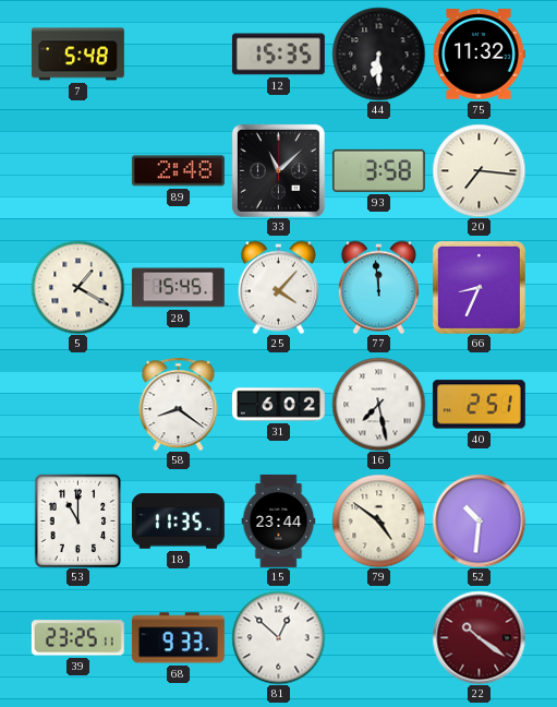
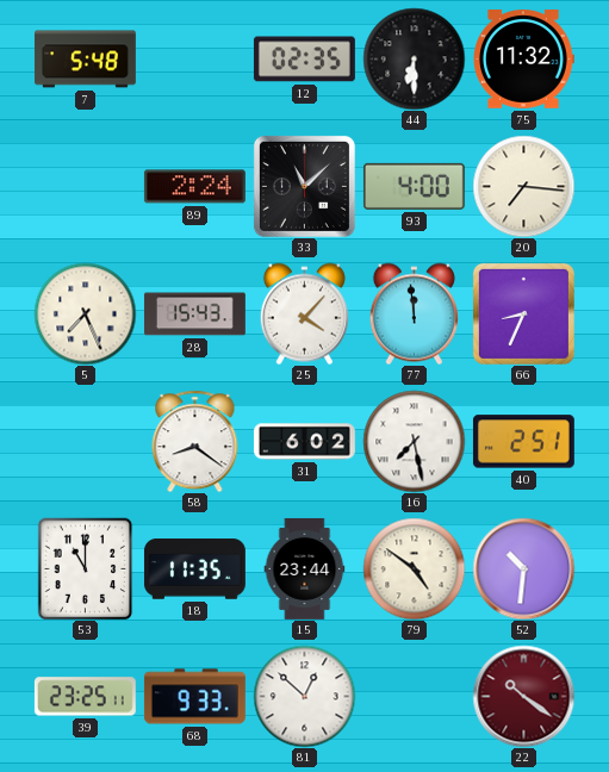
12: 15:35 -> 02:35 (304, 60)
89: 2:48 -> 2:24 (194, 187)
93: 3:58 -> 4:00 (414, 186)
5: 1:20 -> 7:26 (85, 313)
28: 15:45 -> 15:43 (194, 315)
